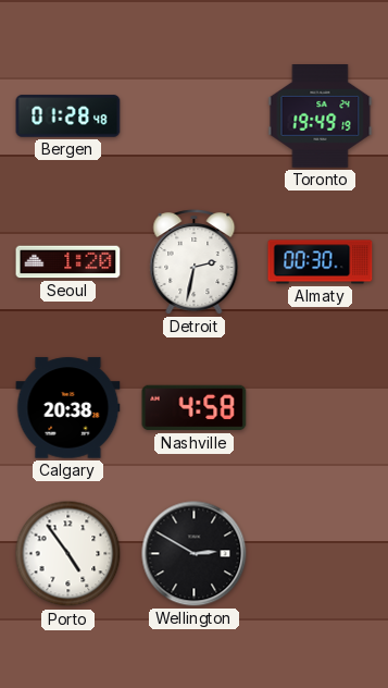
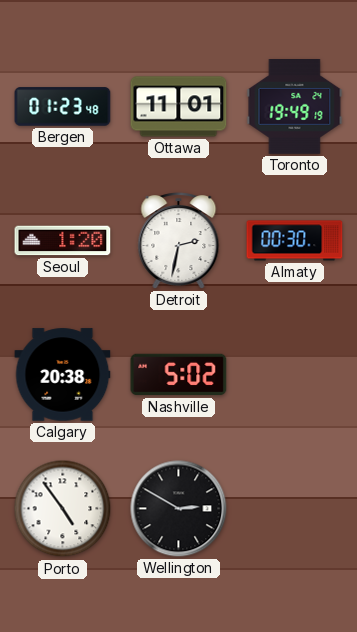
Bergen: 01:28 -> 01:23 (63, 107)
Ottawa: none -> 11:01 (179, 107)
Nashville: 4:58 -> 5:02 (179, 375)
